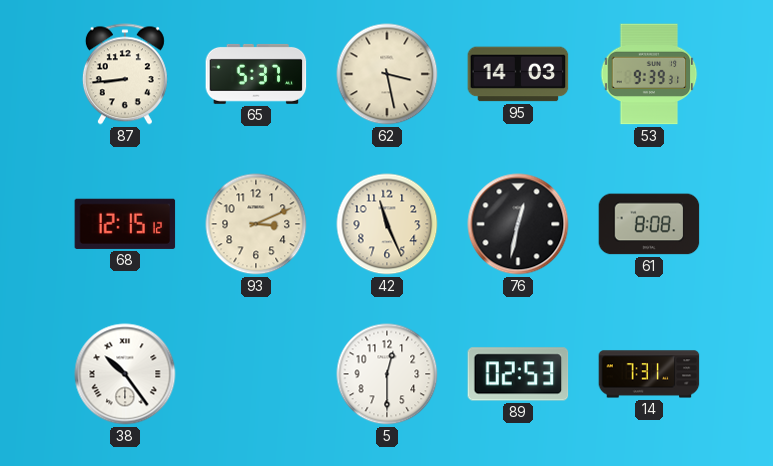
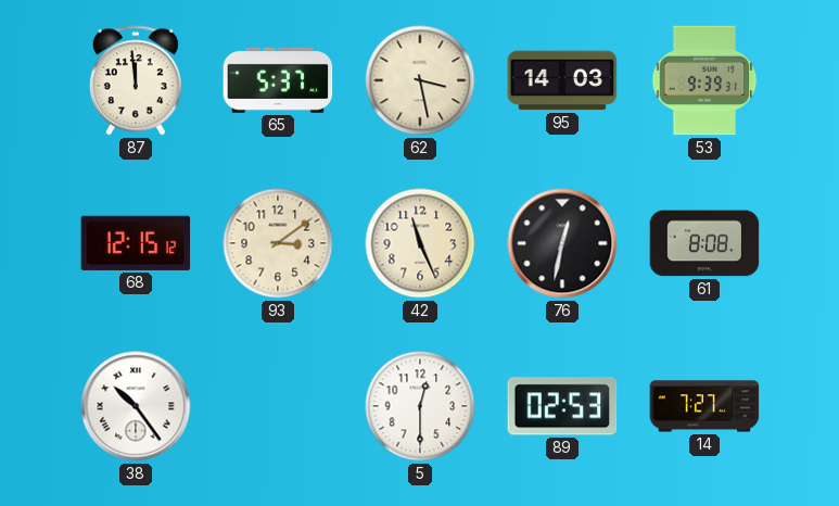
87: 8:44 -> 11:59 (136, 80)
93: 3:11 -> 3:09 (278, 243)
14: 7:31 -> 7:27 (704, 406)
